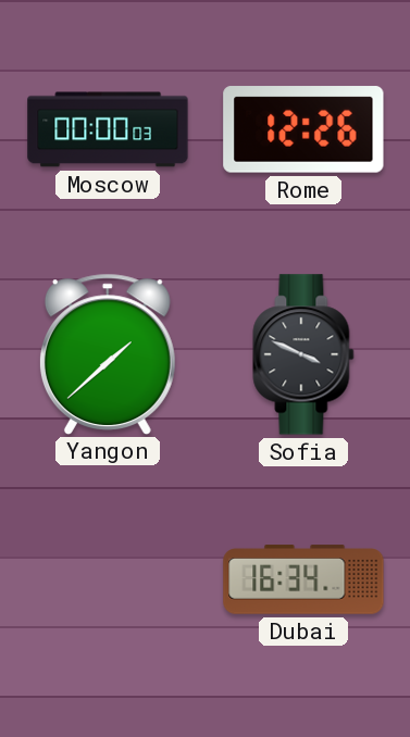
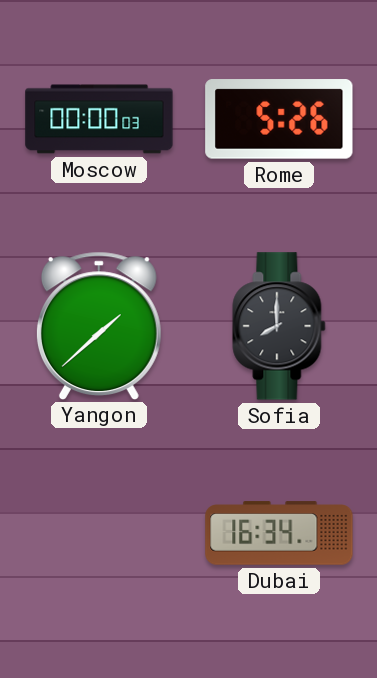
Rome: 12:26 -> 5:26 (279, 119)
Sofia: 3:49 -> 8:00 (279, 326)
